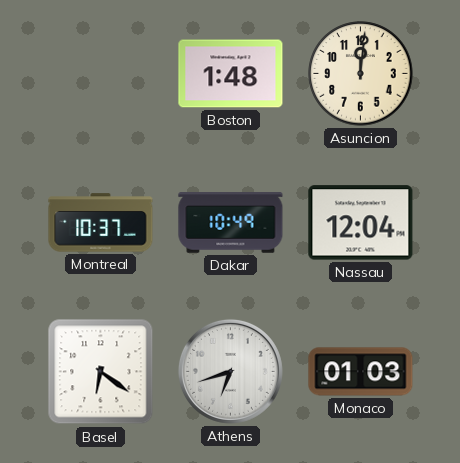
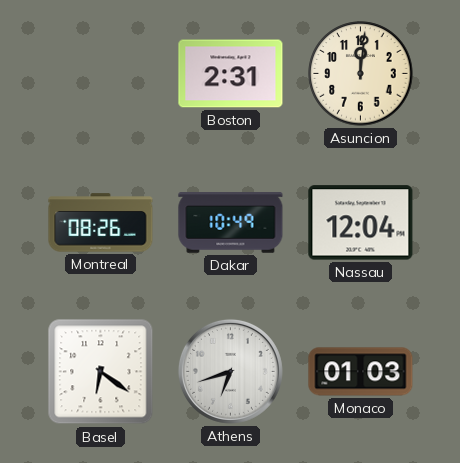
Boston: 1:48 -> 2:31 (231, 74)
Montreal: 10:37 -> 08:26 (101, 223)
